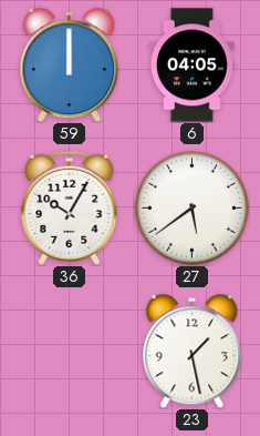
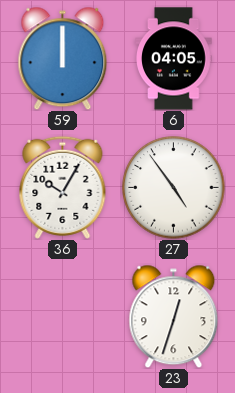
27: 5:39 -> 4:54 (174, 188)
23: 1:28 -> 12:33 (174, 316)
